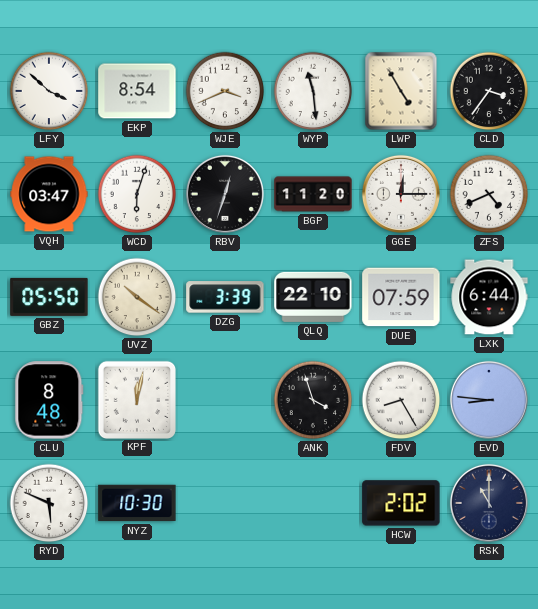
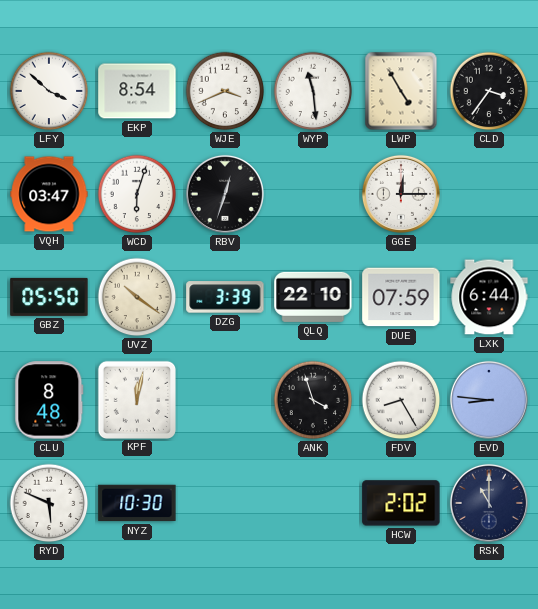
BGP: 11:20 -> none (313, 194)
ZFS: 4:41 -> none (489, 194)
